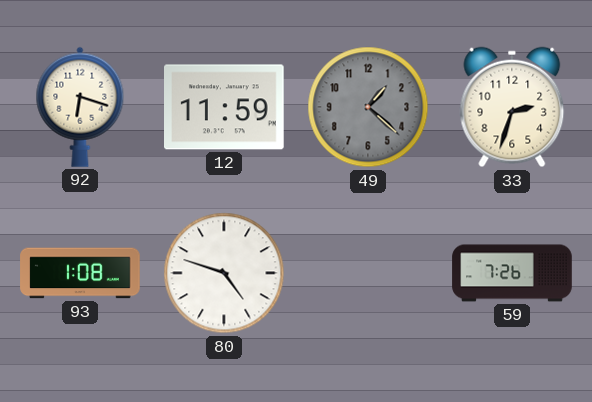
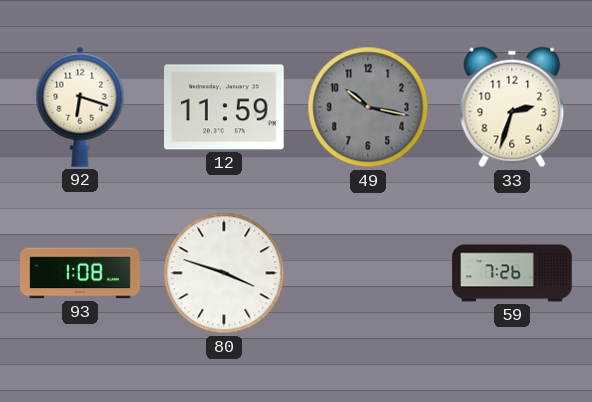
49: 1:22 -> 10:17 (368, 107)
80: 4:48 -> 3:48 (224, 273)
